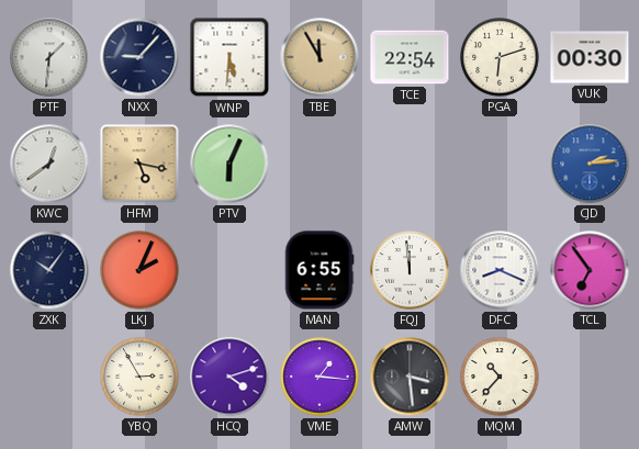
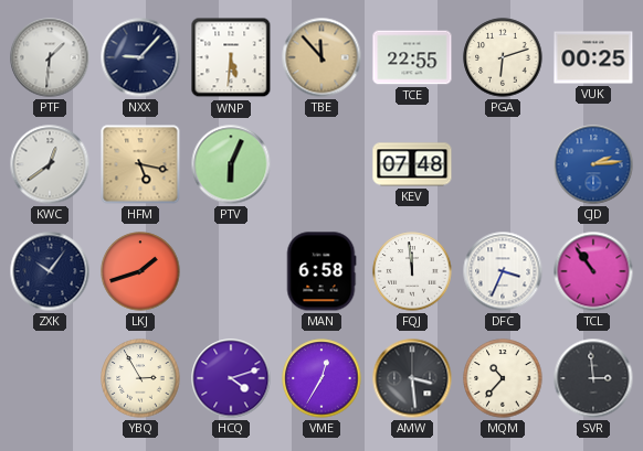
TBE: 11:55 -> 11:53 (321, 57)
TCE: 22:54 -> 22:55 (412, 57)
VUK: 00:30 -> 00:25 (593, 57)
KEV: none -> 07:48 (412, 164)
LKJ: 2:04 -> 1:42 (140, 271)
MAN: 6:55 -> 6:58 (321, 271)
DFC: 8:19 -> 3:34 (503, 271)
TCL: 6:54 -> 10:54 (593, 271)
VME: 1:16 -> 12:35 (321, 378)
SVR: none -> 2:59 (593, 378)
